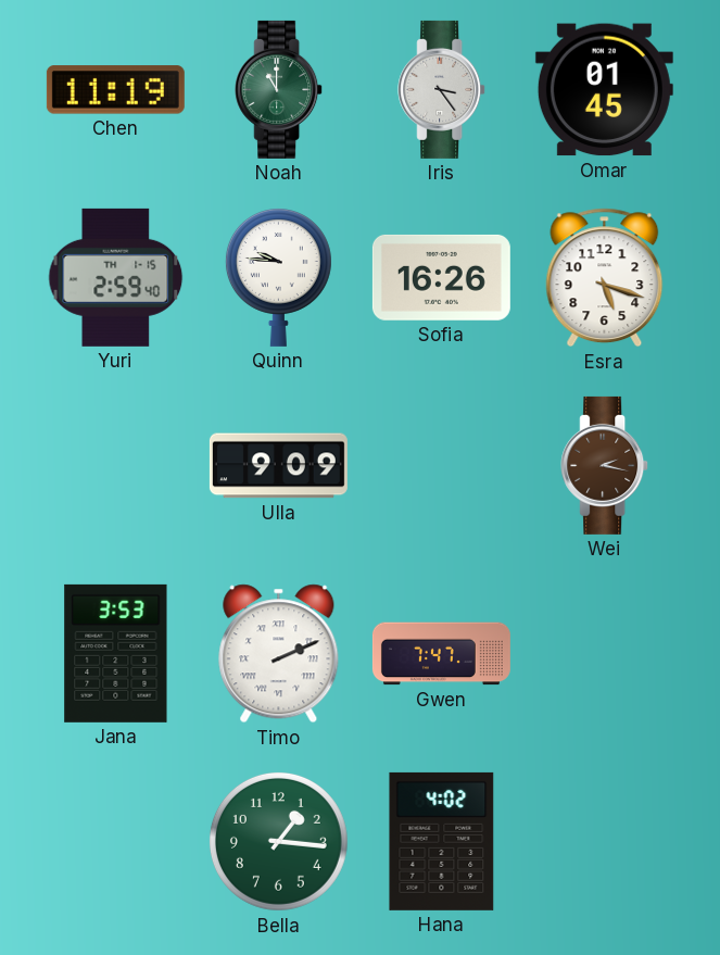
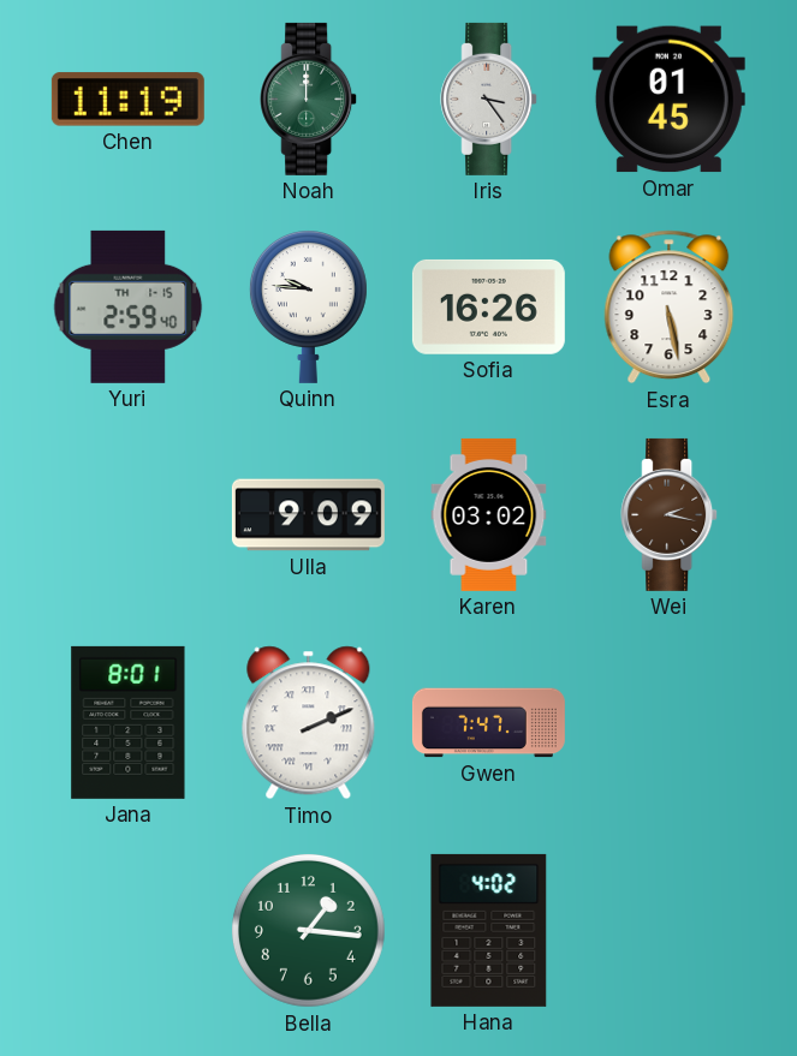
Noah: 11:00 -> 12:00 (309, 99)
Esra: 5:18 -> 5:28 (670, 308)
Karen: none -> 03:02 (489, 514)
Jana: 3:53 -> 8:01 (129, 722)
